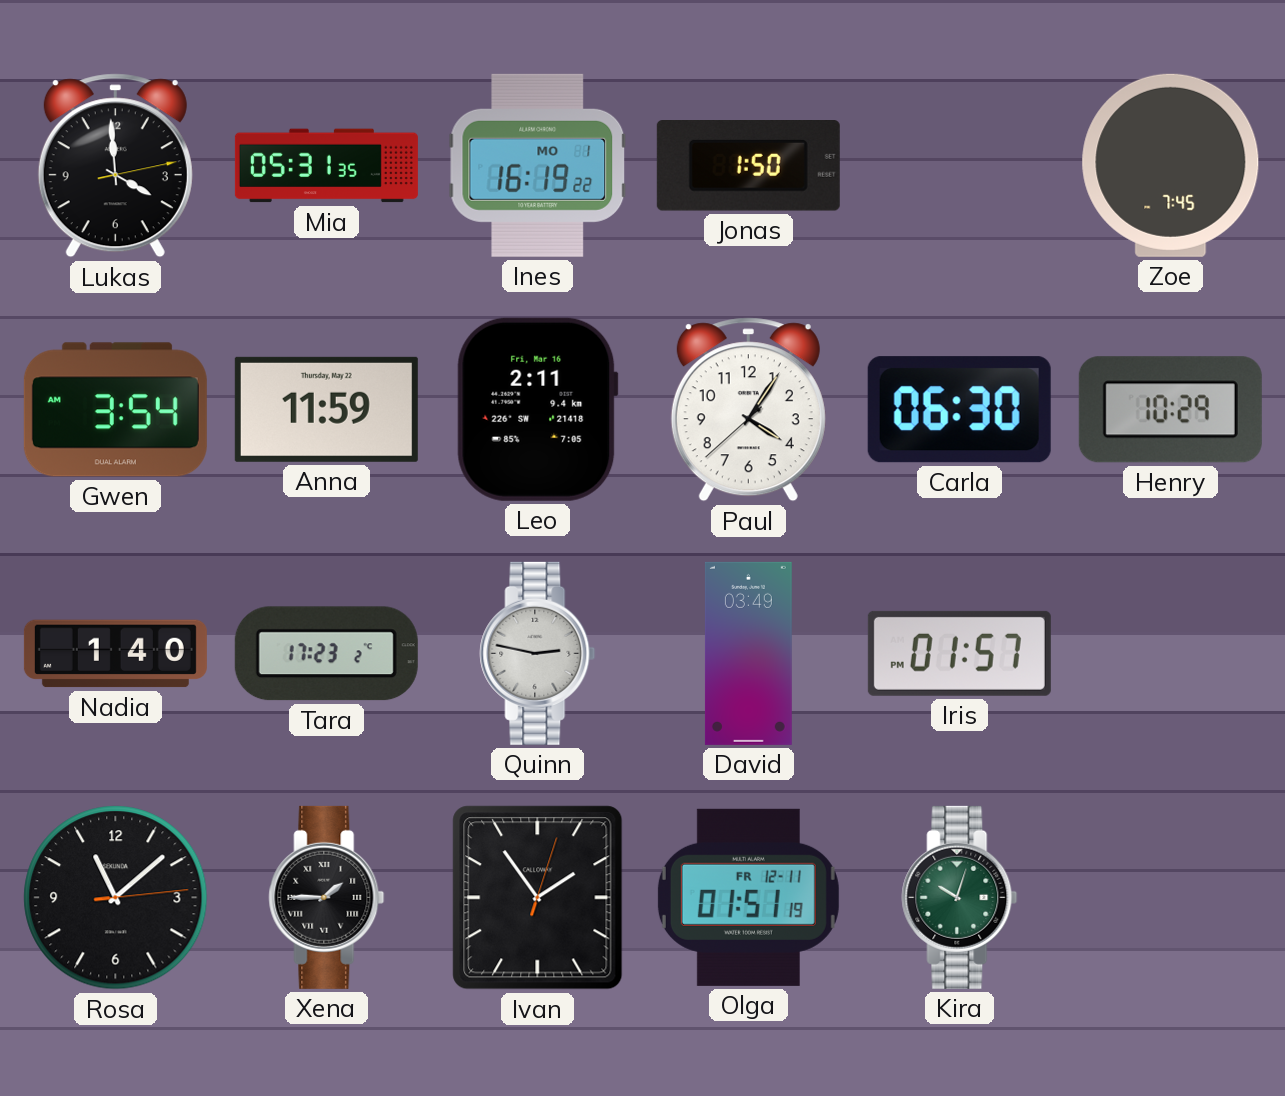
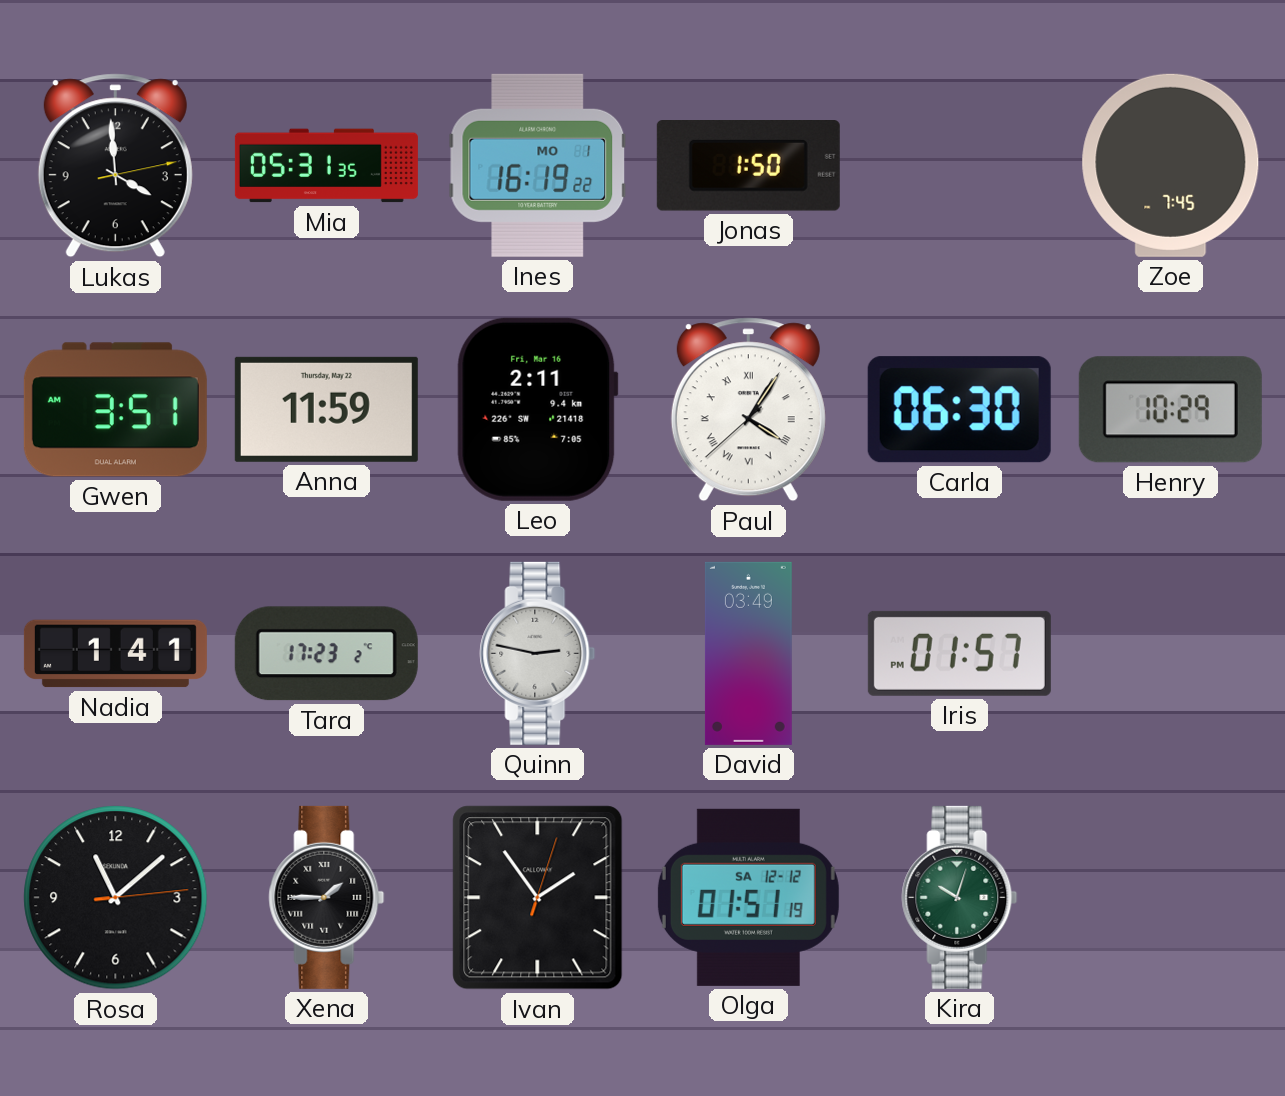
Gwen: 3:54 -> 3:51 (115, 410)
Paul numerals: Arabic -> Roman (748, 410)
Nadia: 1:40 -> 1:41 (115, 654)
Olga date: FR 12-11 -> SA 12-12 (748, 897)
